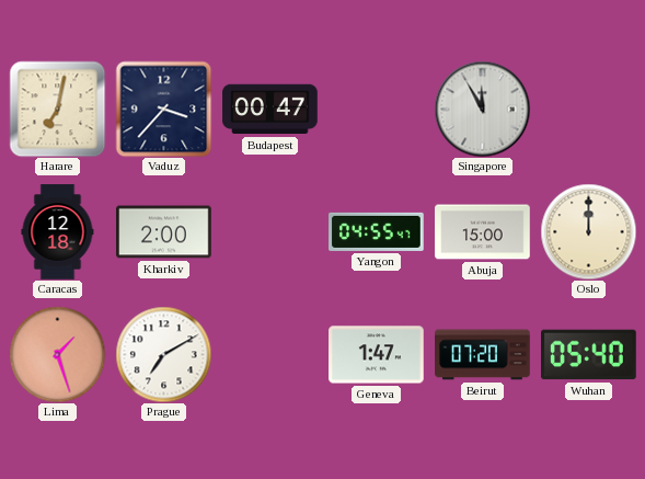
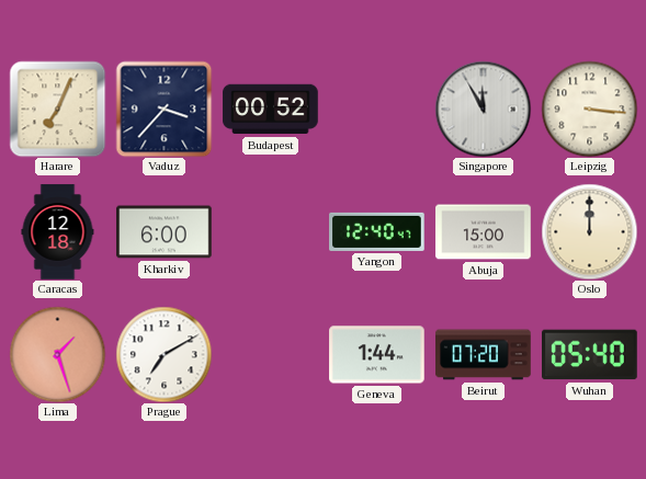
Harare: 7:02 -> 7:04 (57, 109)
Budapest: 00:47 -> 00:52 (271, 110)
Leipzig: none -> 3:16 (589, 109)
Kharkiv: 2:00 -> 6:00 (165, 232)
Yangon: 04:55 -> 12:40 (377, 231)
Geneva: 1:47 -> 1:44 (377, 355)
